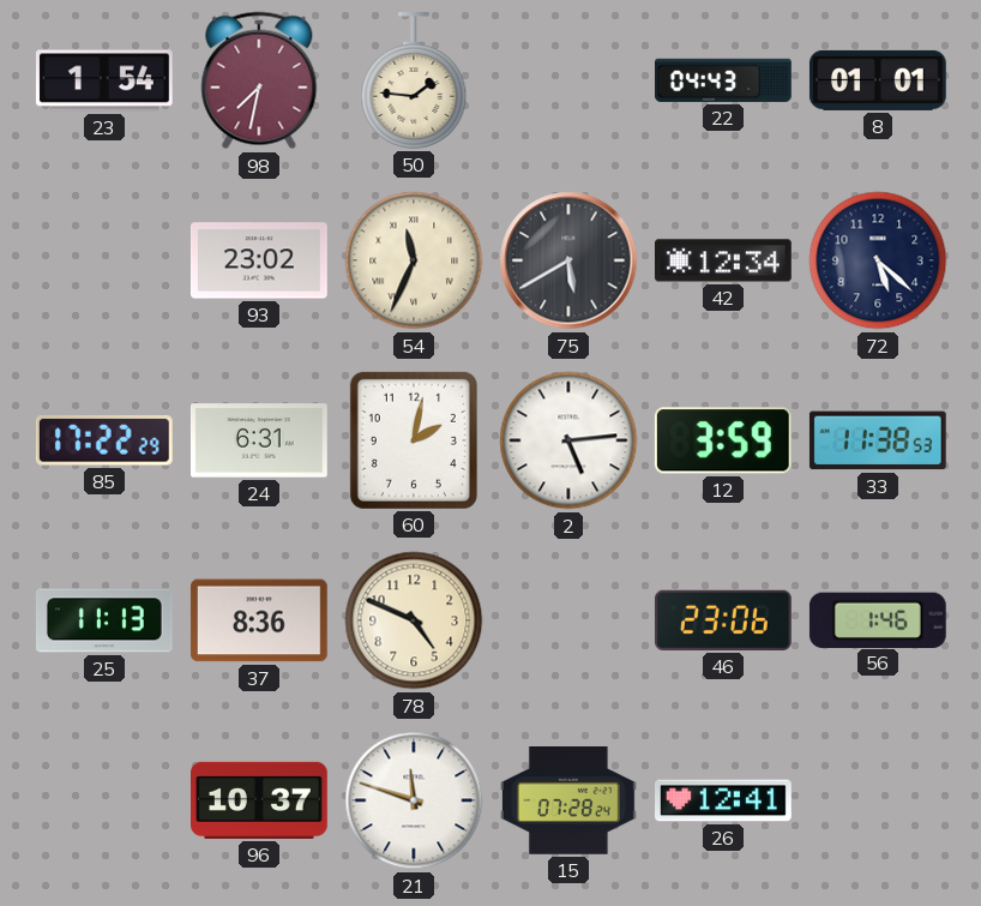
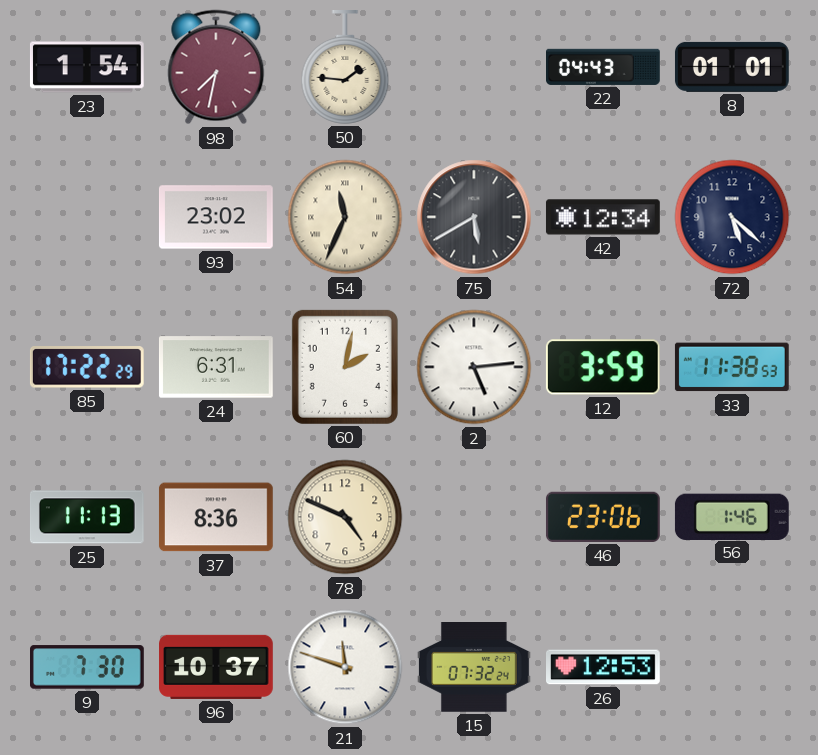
9: none -> 7:30 (88, 667)
15: 07:28 -> 07:32 (474, 668)
26: 12:41 -> 12:53 (604, 667)
